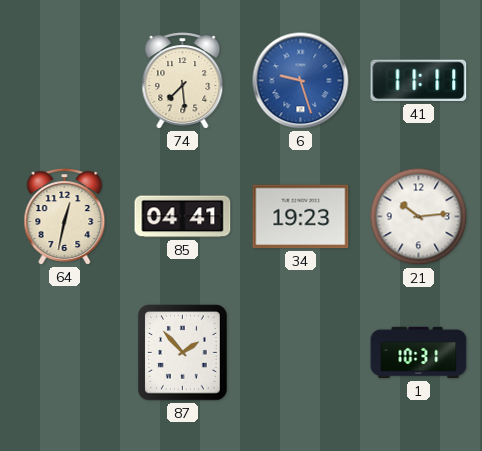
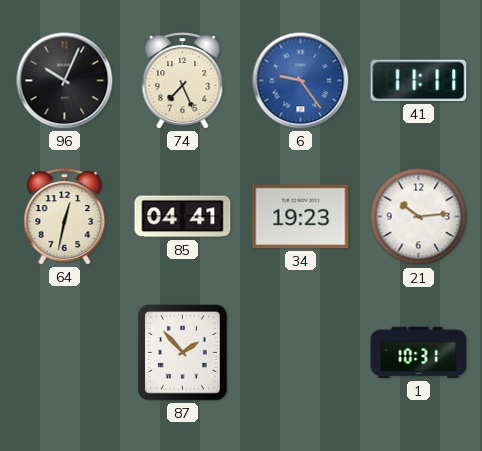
96: none -> 10:04 (65, 81)
74: 7:29 -> 7:26 (183, 81)
6: 9:27 -> 9:24 (301, 81)
